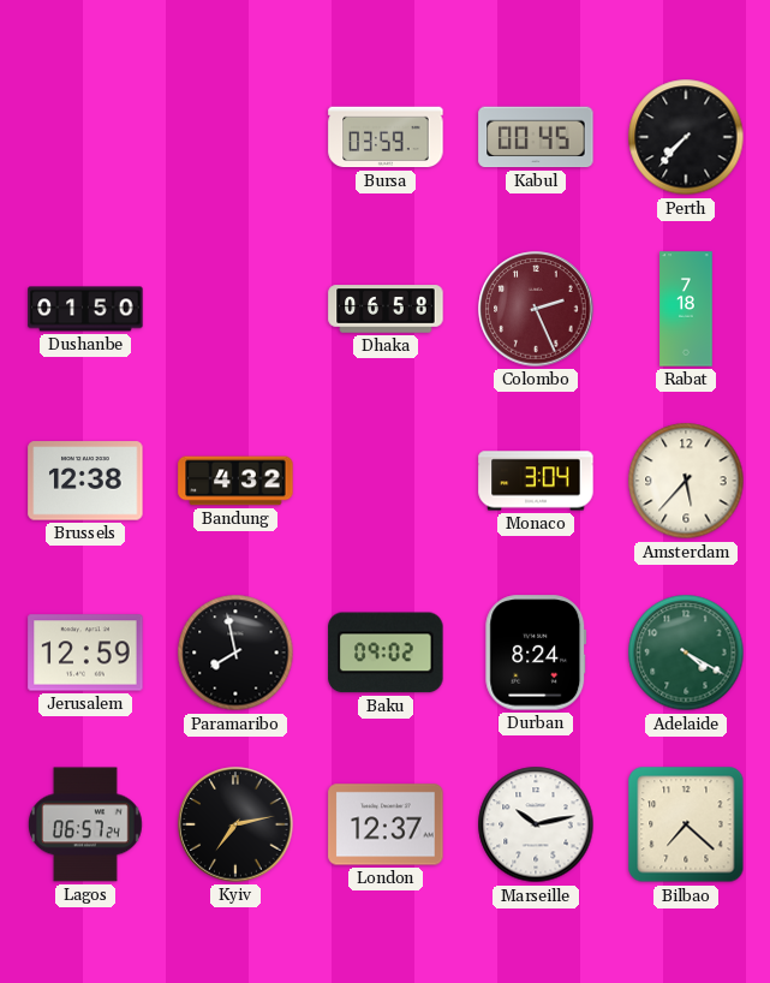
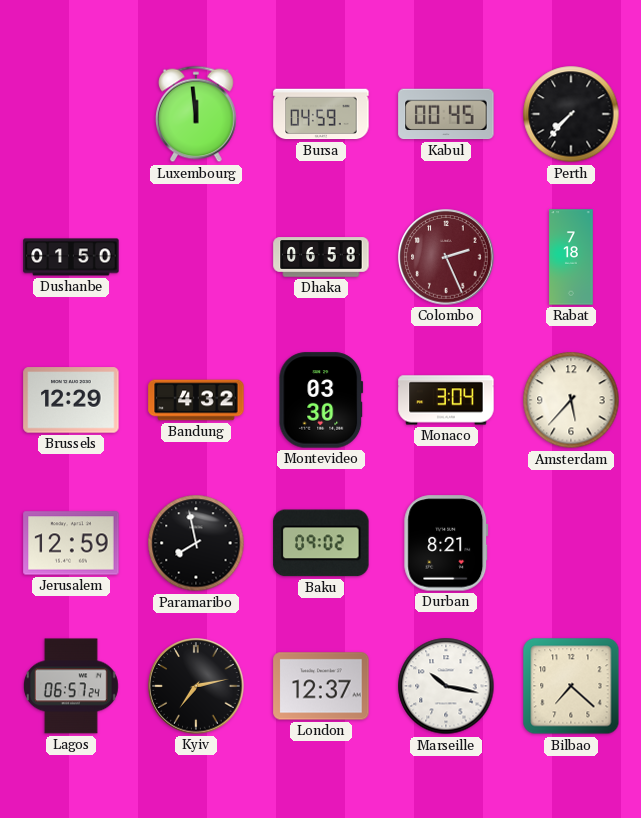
Luxembourg: none -> 11:59 (197, 114)
Bursa: 03:59 -> 04:59 (321, 114)
Brussels: 12:38 -> 12:29 (71, 400)
Montevideo: none -> 03:30 (321, 400)
Durban: 8:24 -> 8:21 (446, 543)
Adelaide: 4:20 -> none (686, 653)
Marseille: 10:13 -> 10:17 (446, 686)
